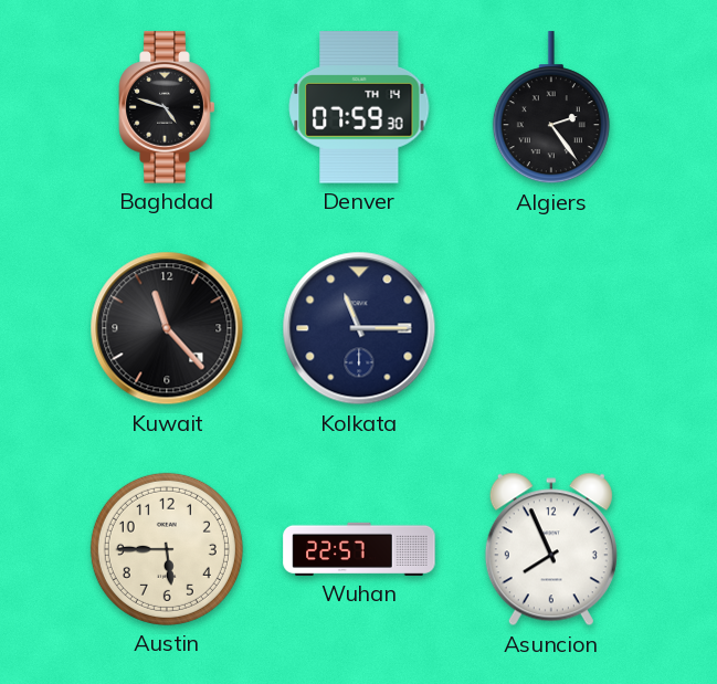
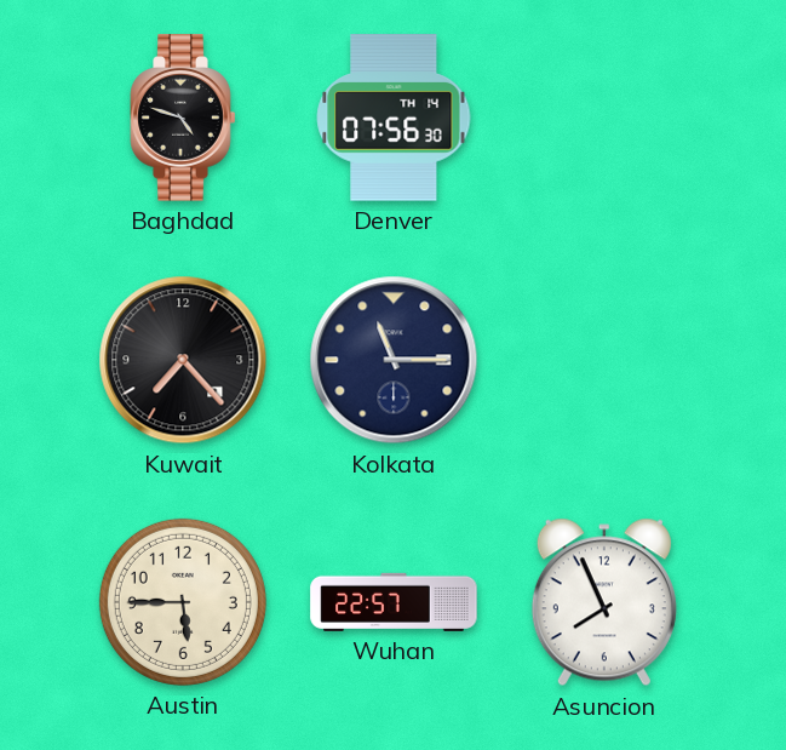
Denver: 07:59 -> 07:56 (394, 118)
Algiers: 2:24 -> none (551, 108)
Kuwait: 11:23 -> 7:23 (183, 360)
